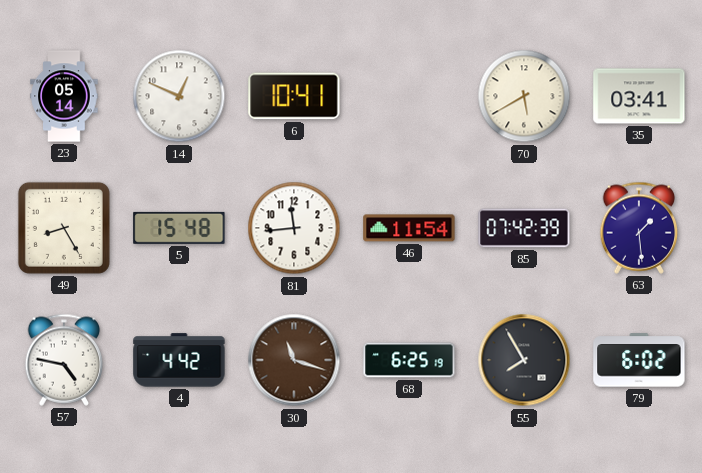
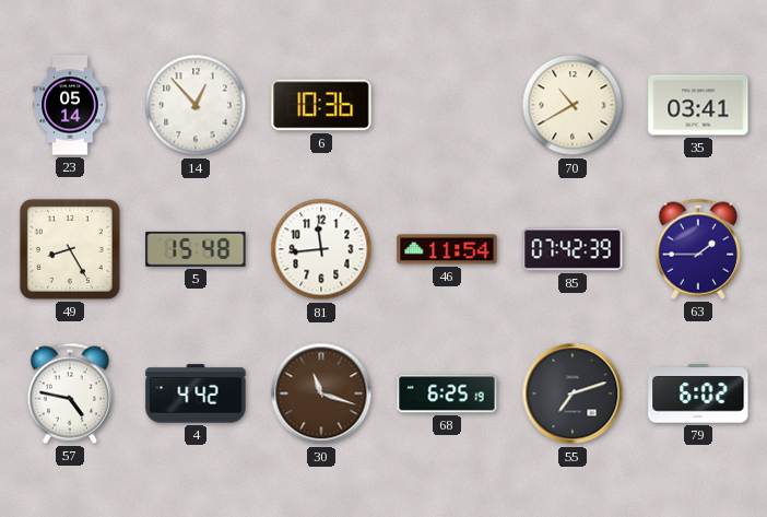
14: 12:49 -> 12:53 (196, 105)
6: 10:41 -> 10:36 (321, 105)
70: 5:40 -> 10:40 (573, 105)
63: 1:29 -> 1:45 (698, 249)
55: 7:55 -> 7:12 (573, 393)
